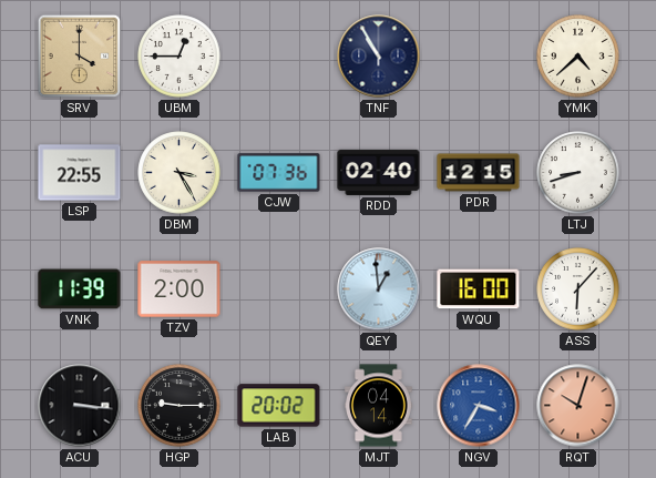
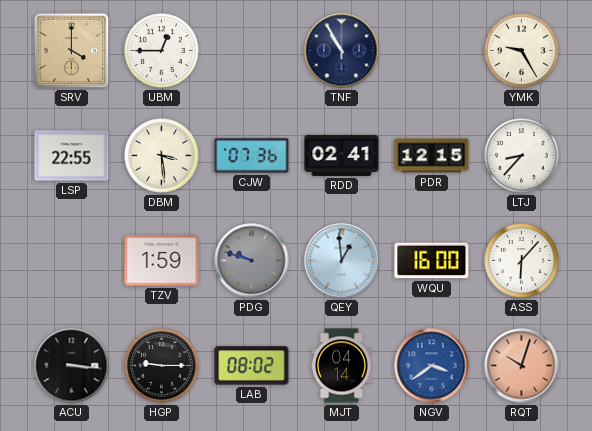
YMK: 4:38 -> 9:25 (522, 51)
DBM: 3:25 -> 3:29 (162, 156)
RDD: 02:40 -> 02:41 (342, 155)
LTJ: 8:42 -> 8:37 (522, 156)
VNK: 11:39 -> none (80, 289)
TZV: 2:00 -> 1:59 (162, 261)
PDG: none -> 9:48 (252, 261)
LAB: 20:02 -> 08:02 (252, 366)
NGV: 3:35 -> 3:39 (432, 366)
